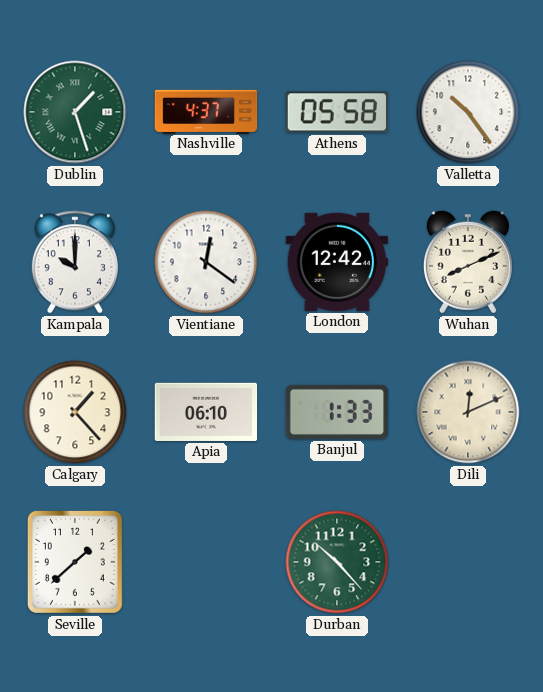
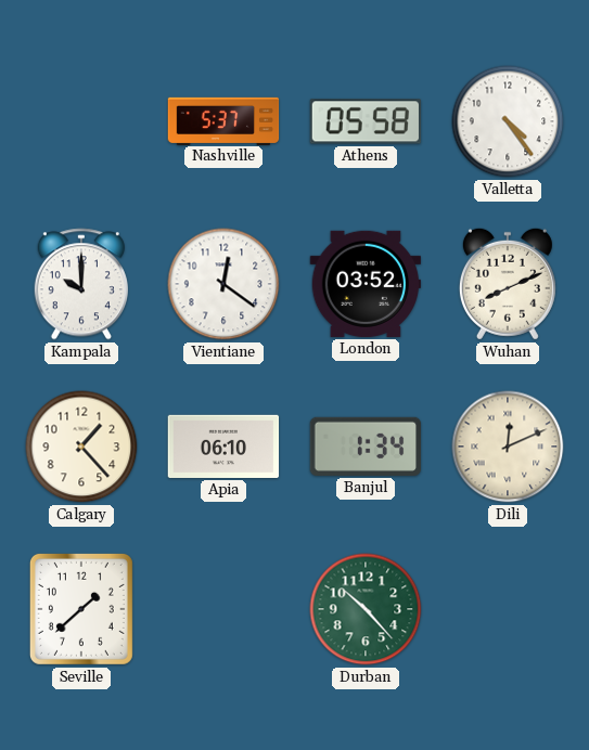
Dublin: 1:27 -> none (75, 112)
Nashville: 4:37 -> 5:37 (223, 120)
Valletta: 10:24 -> 4:24 (508, 121)
London: 12:42 -> 03:52 (364, 284)
Banjul: 1:33 -> 1:34 (364, 447)
